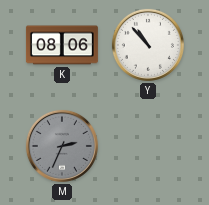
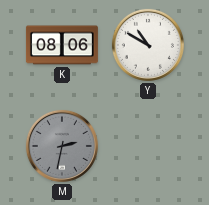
Y: 10:53 -> 10:50 (148, 45)
M: 2:34 -> 2:32 (62, 146)
